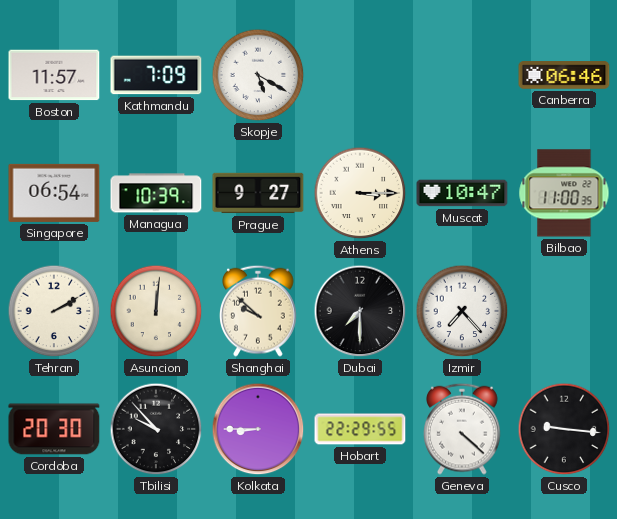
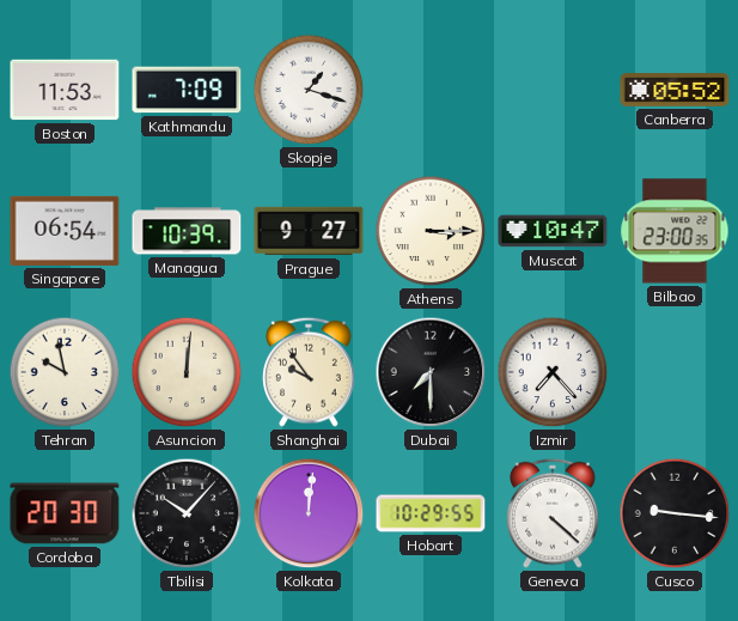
Boston: 11:57 -> 11:53 (65, 90)
Skopje: 5:20 -> 1:18 (309, 90)
Canberra: 06:46 -> 05:52 (675, 90)
Bilbao: 11:00 -> 23:00 (675, 231)
Tehran: 2:10 -> 9:58 (65, 372)
Shanghai: 9:52 -> 9:54 (310, 372)
Tbilisi: 9:53 -> 10:07 (187, 513)
Kolkata: 8:45 -> 12:01 (309, 513)
Hobart: 22:29 -> 10:29 (431, 513)
